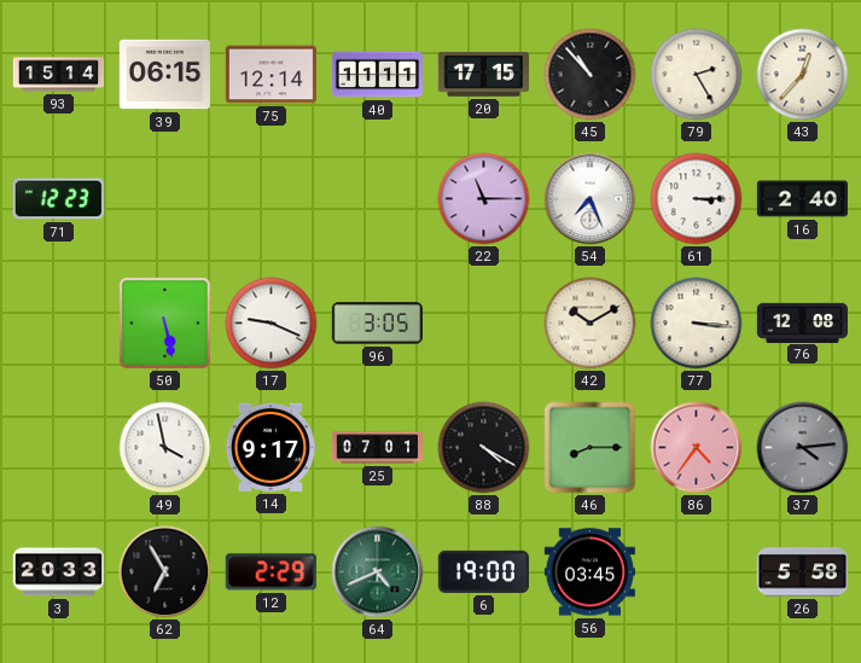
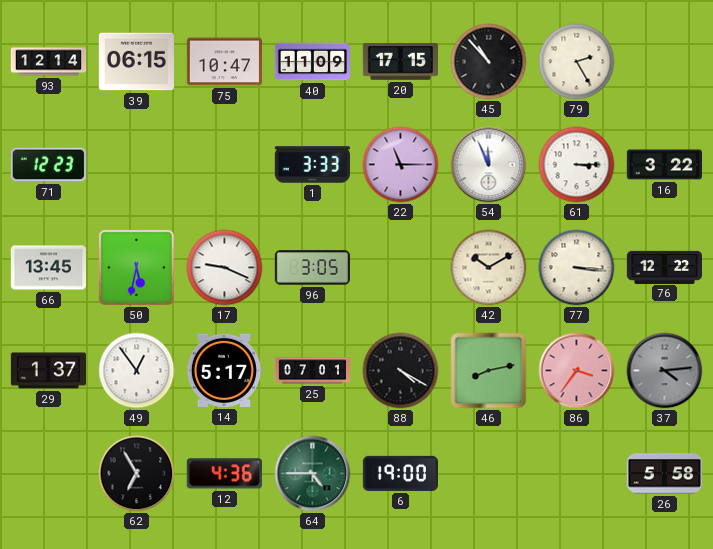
93: 15:14 -> 12:14 (49, 62)
75: 12:14 -> 10:47 (224, 62)
40: 11:11 -> 11:09 (312, 62)
43: 12:37 -> none (803, 75)
1: none -> 3:33 (312, 165)
54: 7:26 -> 11:56 (489, 165)
16: 2:40 -> 3:22 (664, 165)
66: none -> 13:45 (48, 268)
50: 5:28 -> 5:32 (136, 267)
76: 12:08 -> 12:22 (664, 267)
29: none -> 1:37 (48, 371)
49: 3:58 -> 12:54 (137, 371)
14: 9:17 -> 5:17 (224, 370)
46: 8:15 -> 8:13 (489, 371)
86: 4:36 -> 3:36 (577, 371)
3: 20:33 -> none (58, 572)
12: 2:29 -> 4:36 (224, 474)
64: 4:41 -> 4:45 (313, 474)
56: 03:45 -> none (589, 572)
